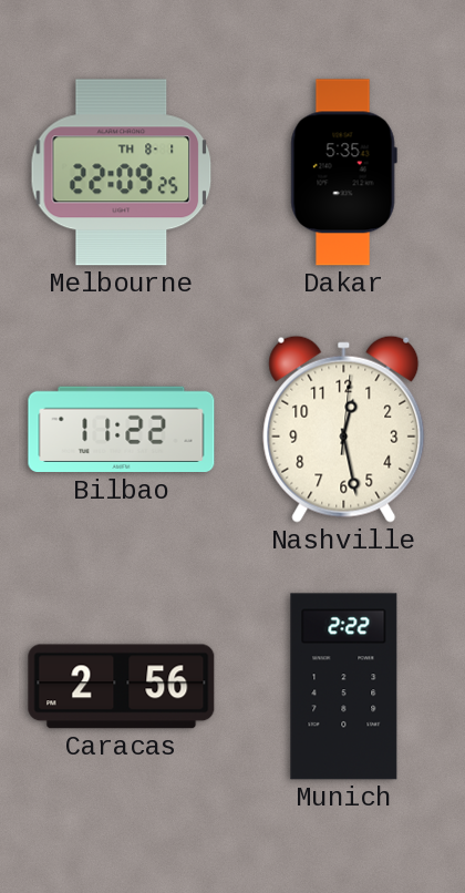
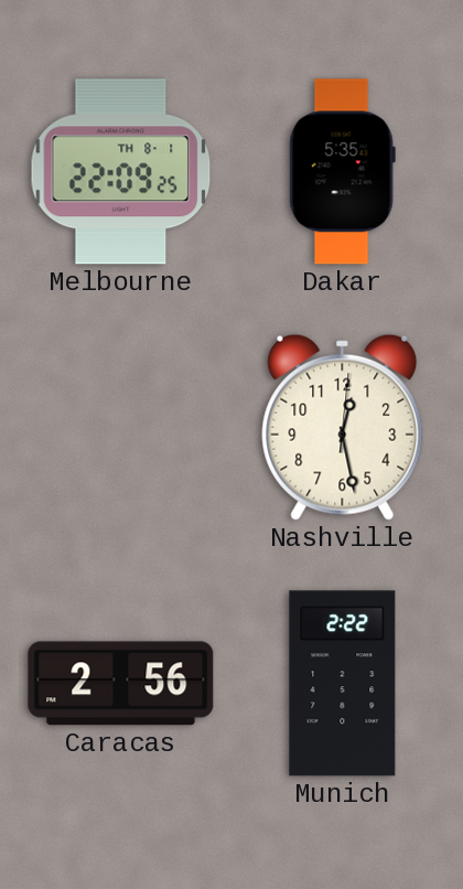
Bilbao: 11:22 -> none (122, 430)
